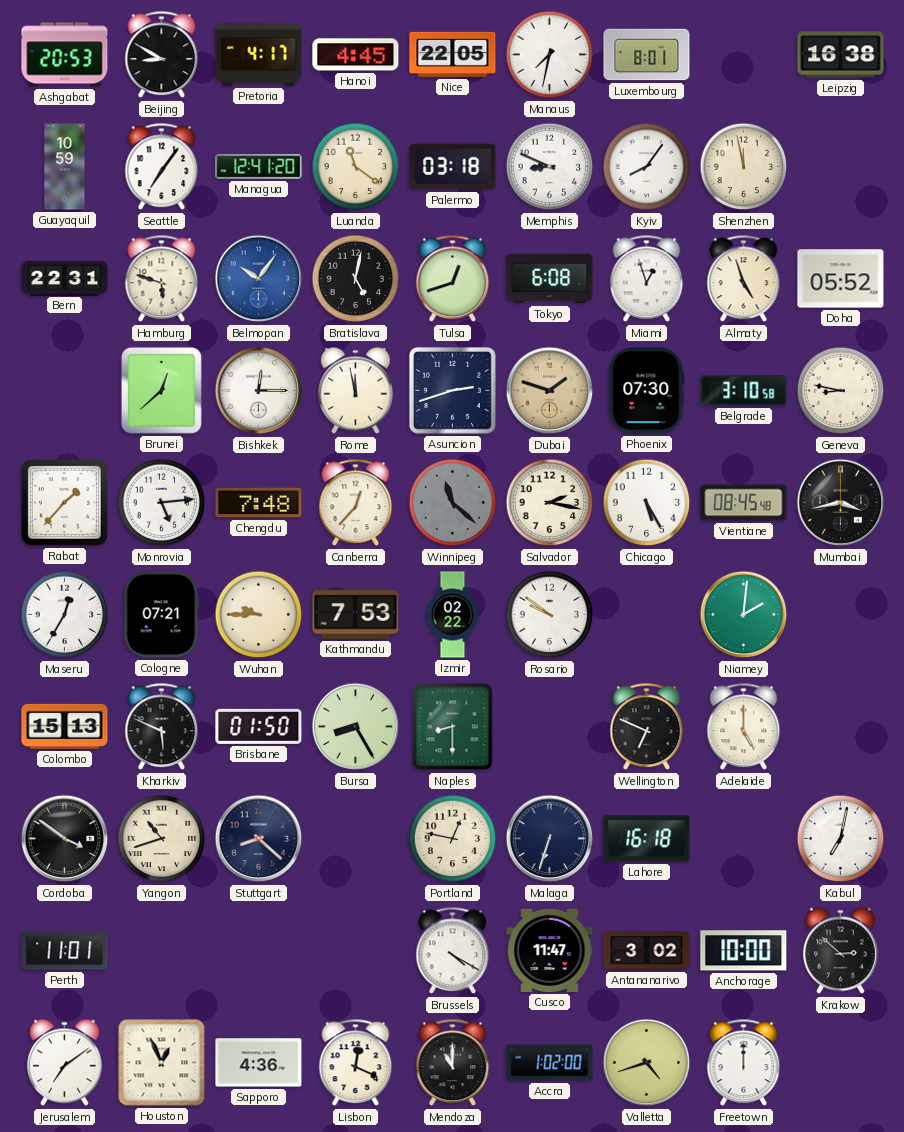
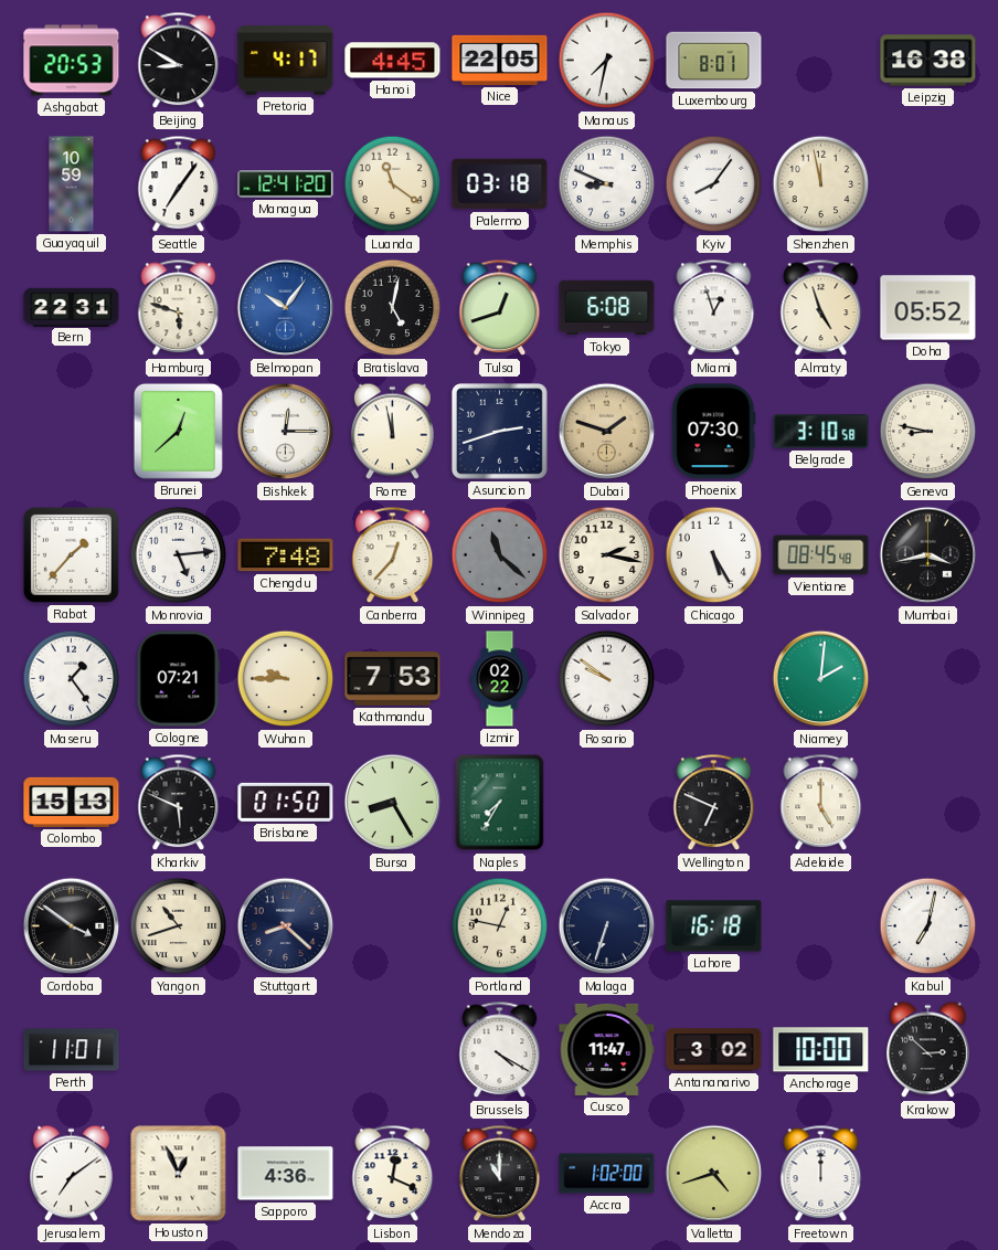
Maseru: 12:35 -> 1:24 (72, 679)
Naples: 8:30 -> 7:35 (500, 803)
